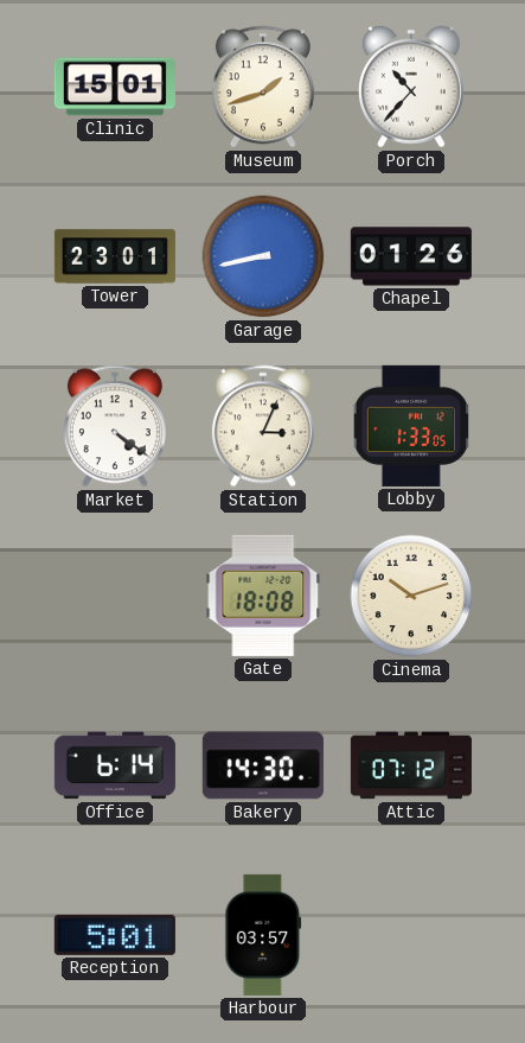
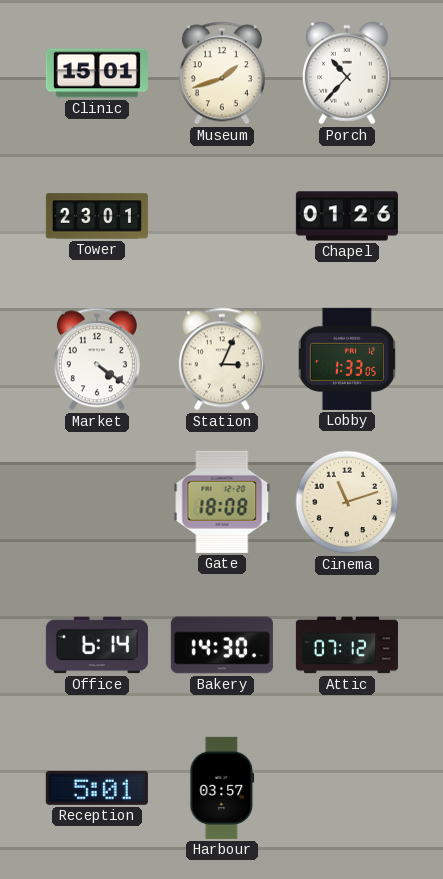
Garage: 8:43 -> none (263, 256)
Cinema: 10:12 -> 11:12 (347, 502)
